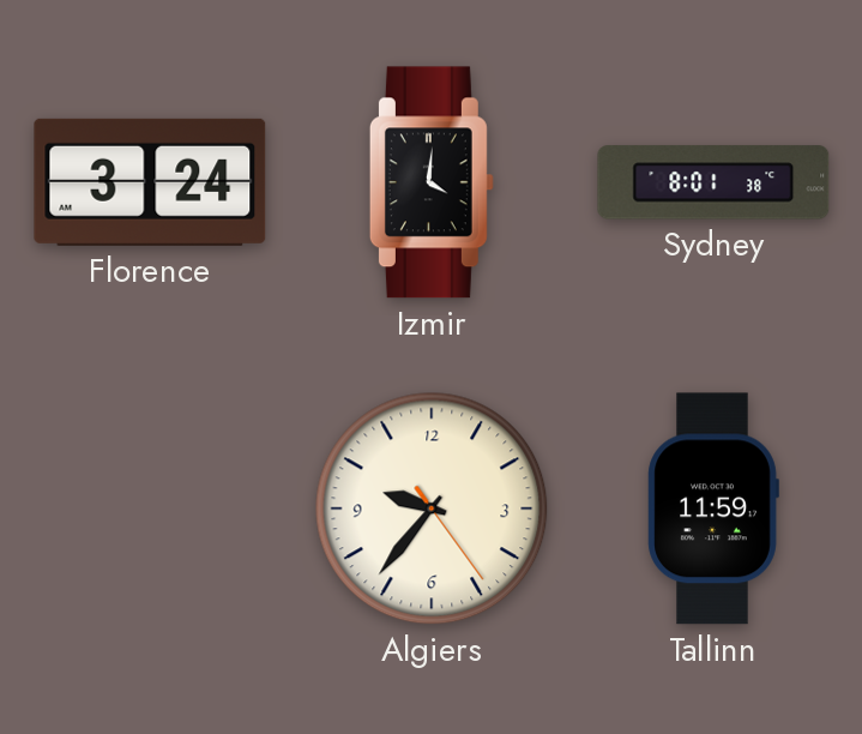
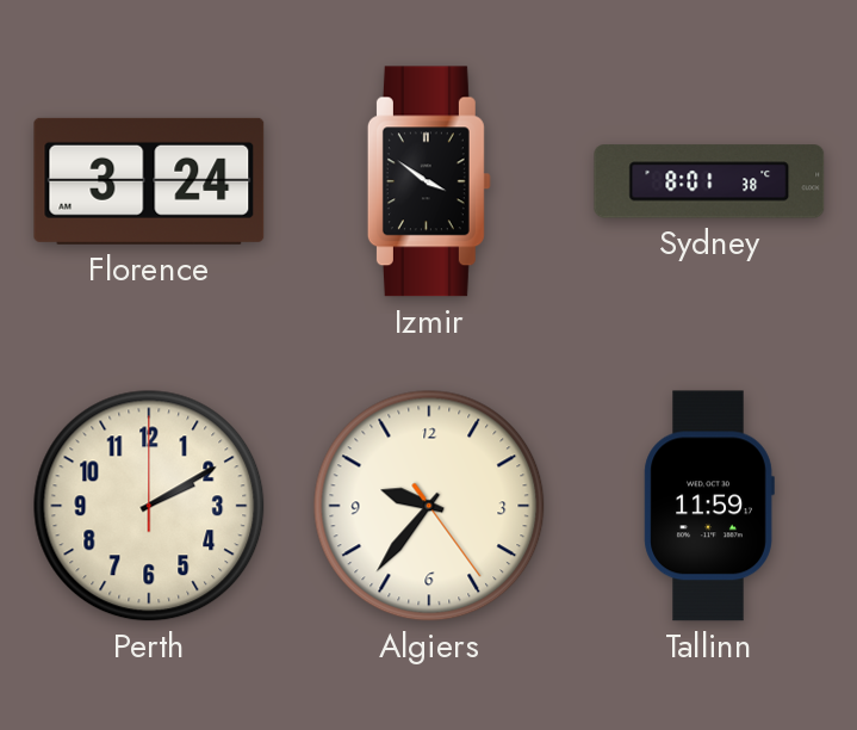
Izmir: 4:01 -> 3:51 (429, 181)
Perth: none -> 2:10 (149, 506)
